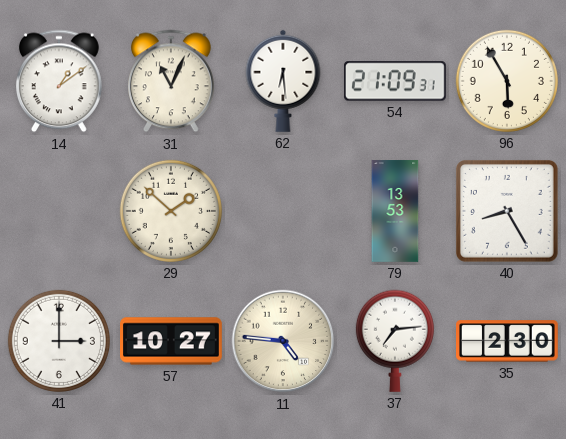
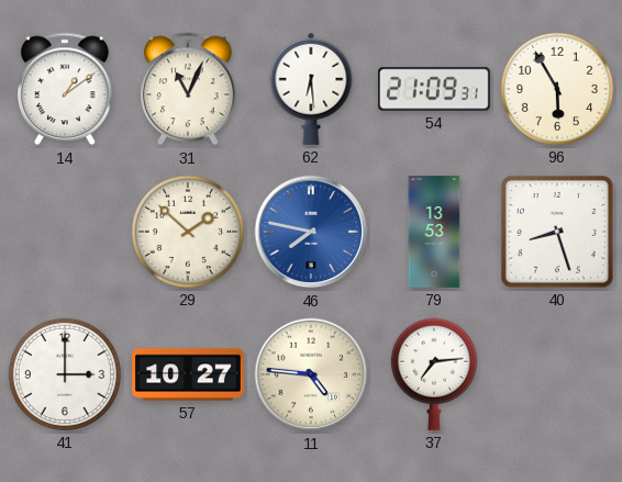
46: none -> 7:47 (311, 232)
40: 8:25 -> 8:27 (557, 232)
35: 2:30 -> none (508, 341)
